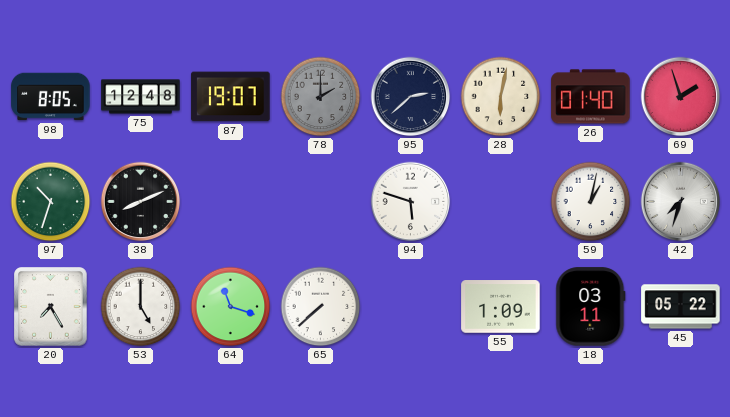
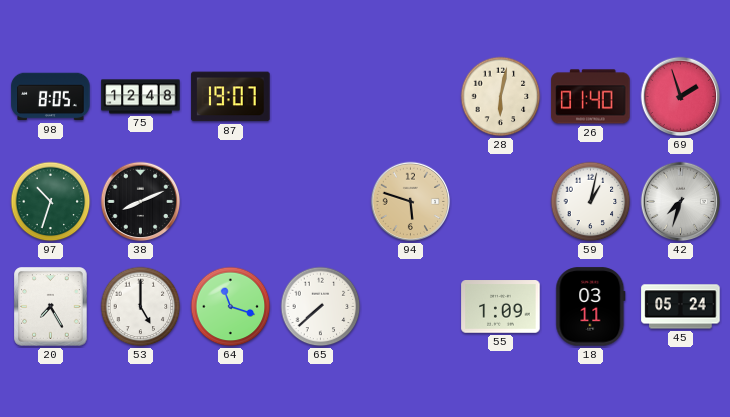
78: 2:00 -> none (321, 97)
95: 2:38 -> none (411, 97)
94 dial: white -> champagne (411, 202)
45: 05:22 -> 05:24 (681, 307)
